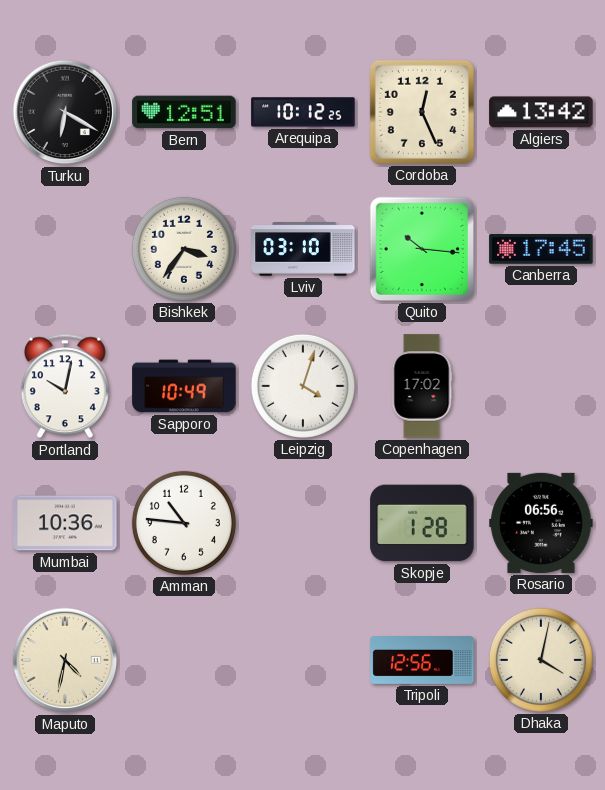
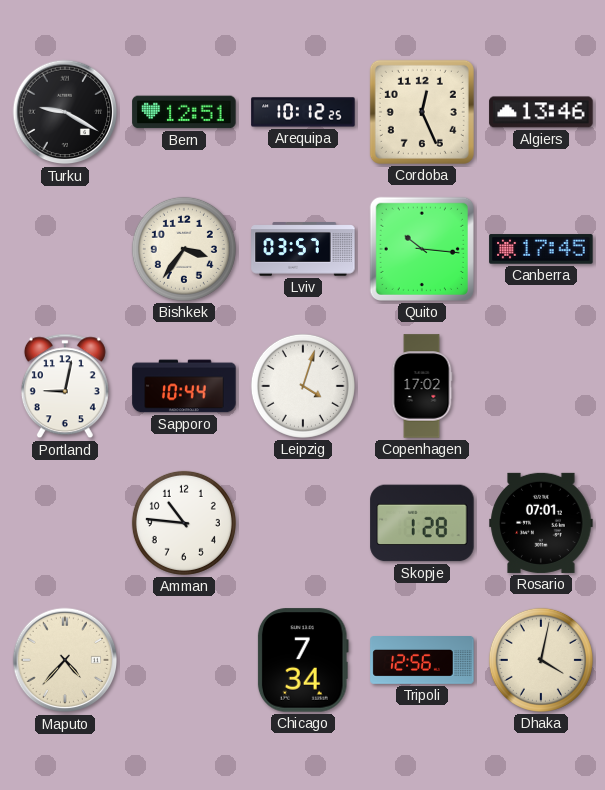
Turku: 6:20 -> 9:20 (65, 112)
Algiers: 13:42 -> 13:46 (541, 112)
Lviv: 03:10 -> 03:57 (303, 249)
Portland: 10:02 -> 9:02 (65, 386)
Sapporo: 10:49 -> 10:44 (184, 386)
Mumbai: 10:36 -> none (65, 523)
Rosario: 06:56 -> 07:01 (541, 523)
Maputo: 4:32 -> 4:37 (65, 660)
Chicago: none -> 7:34 (303, 660)
